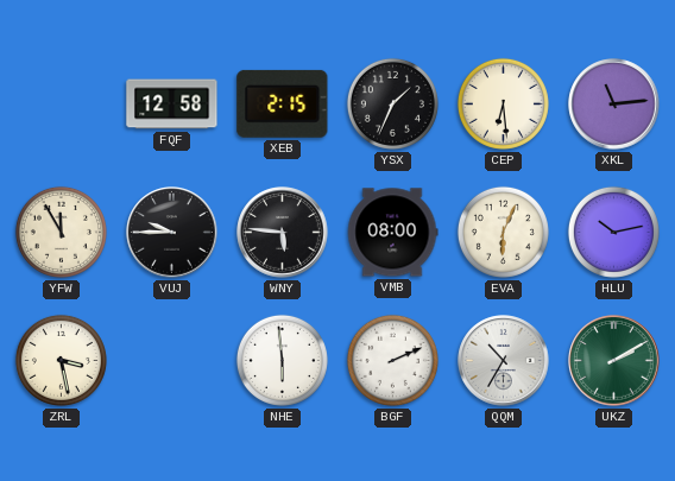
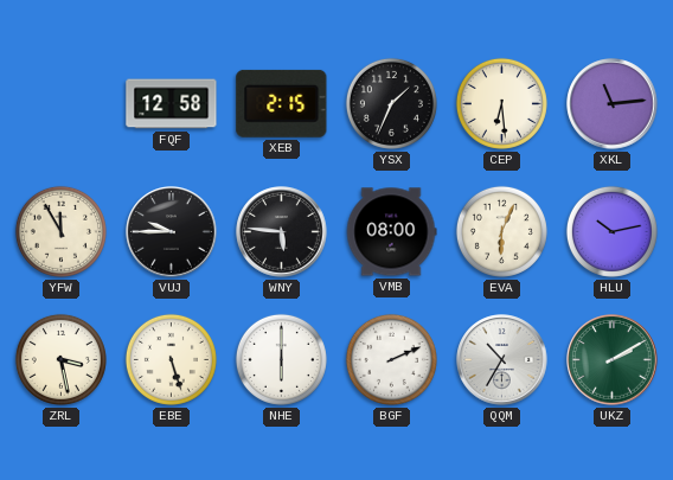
EBE: none -> 5:27 (171, 359)
NHE: 5:59 -> 6:00 (281, 359)
